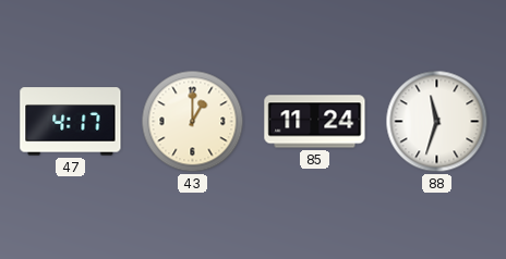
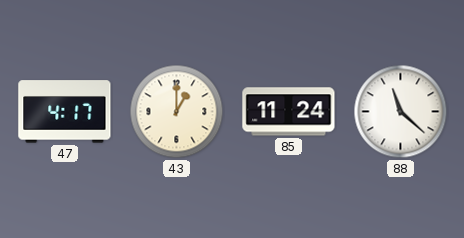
88: 11:33 -> 11:22 (401, 112)
